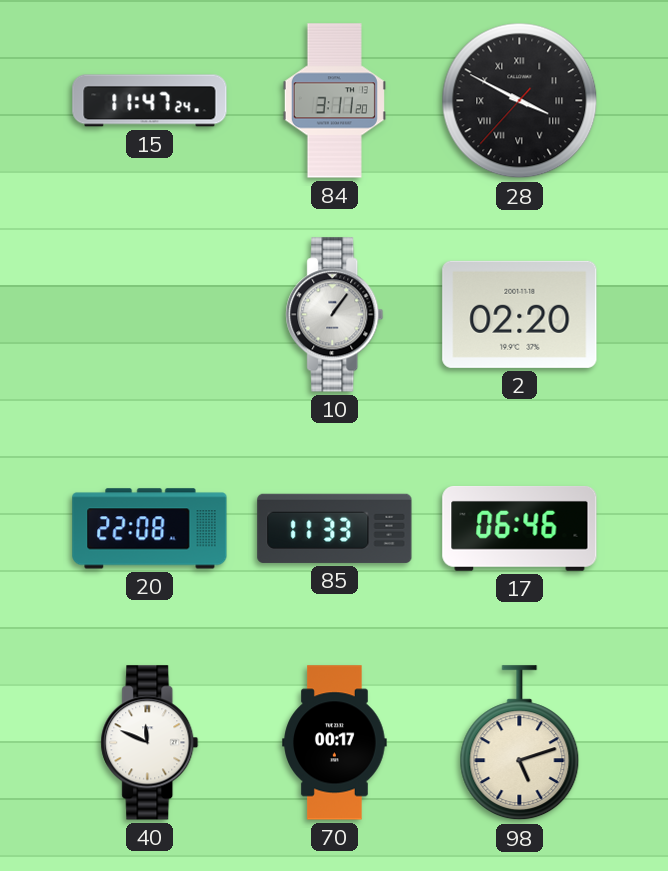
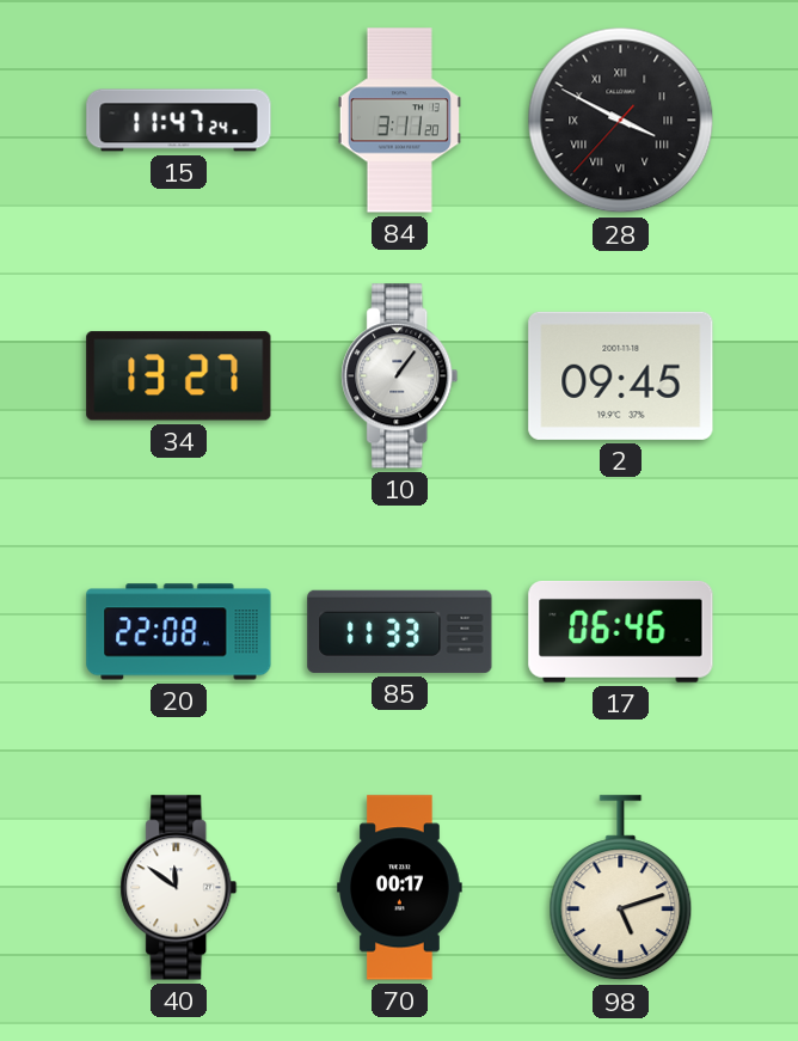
34: none -> 13:27 (179, 376)
2: 02:20 -> 09:45 (621, 375)
40: 11:49 -> 11:51 (179, 888)
